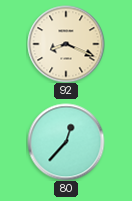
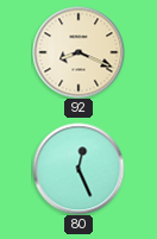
80: 12:37 -> 12:26 (78, 169)
